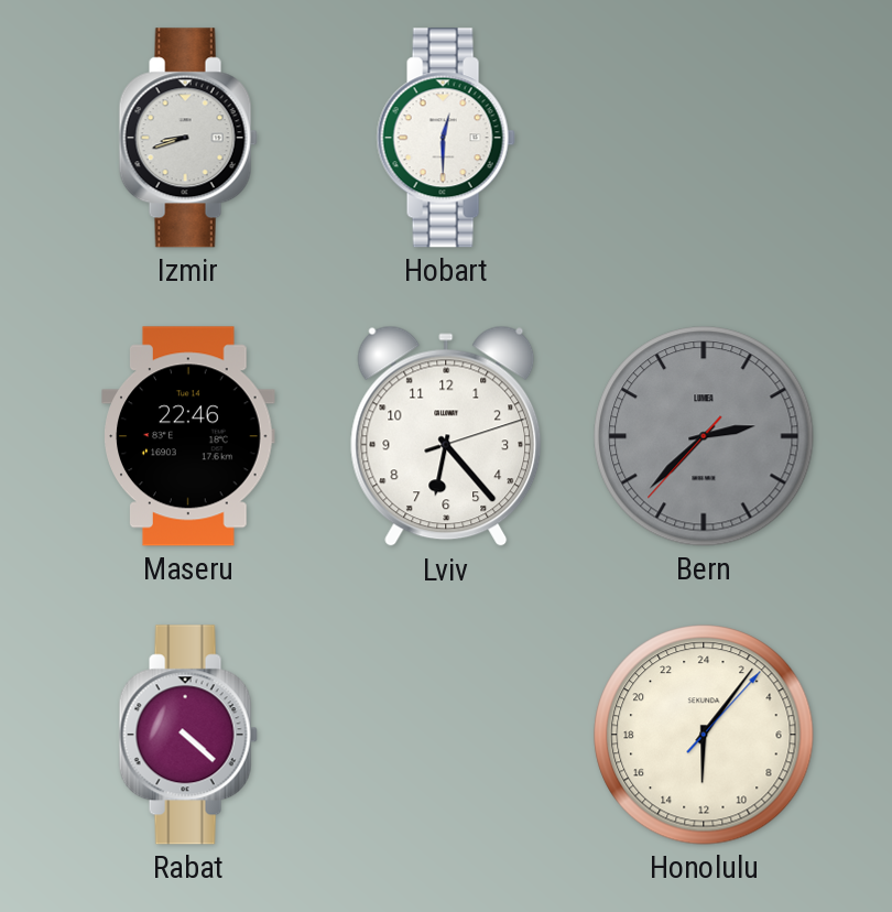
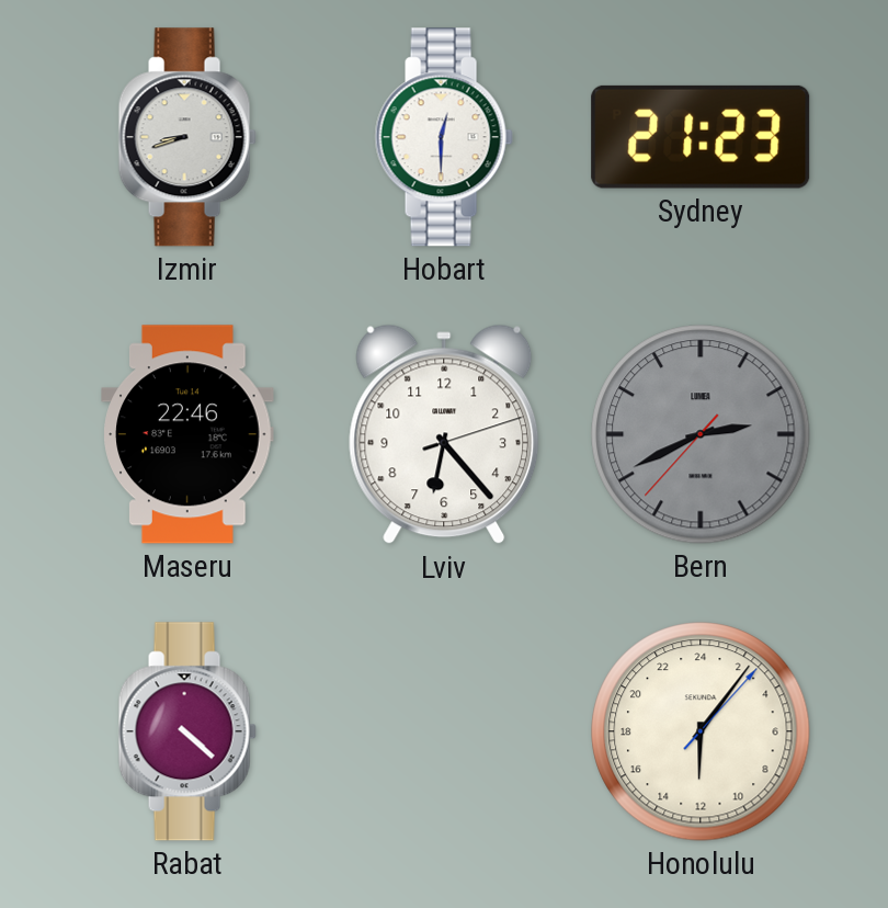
Sydney: none -> 21:23 (701, 137)
Bern: 2:37 -> 2:40 (701, 434)
